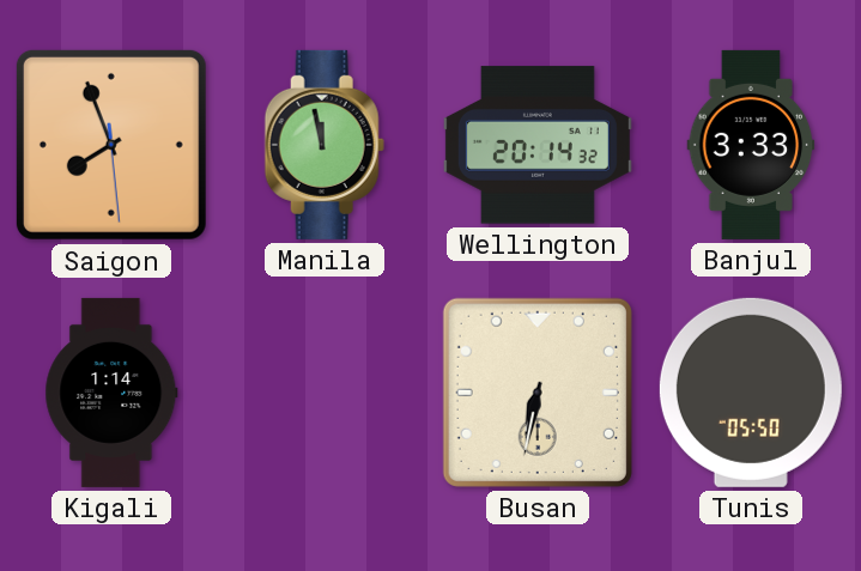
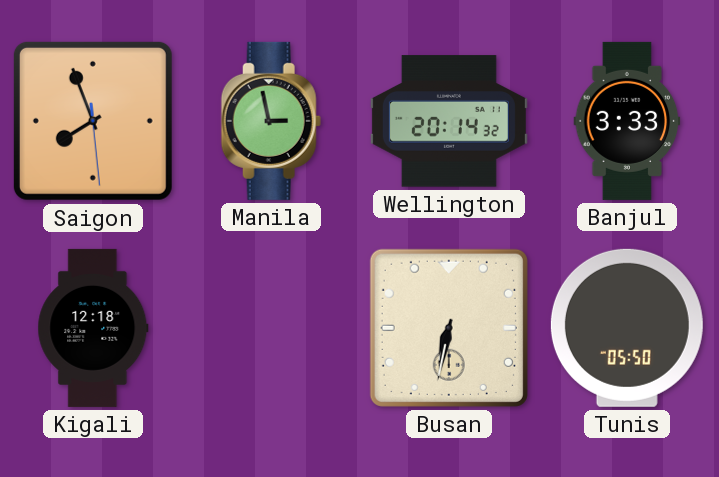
Manila: 11:58 -> 2:58 (271, 121)
Kigali: 1:14 -> 12:18 (93, 328)
